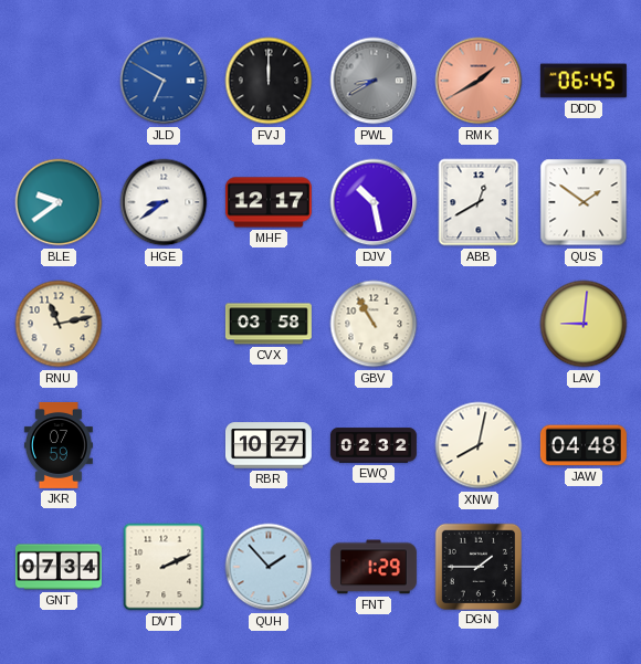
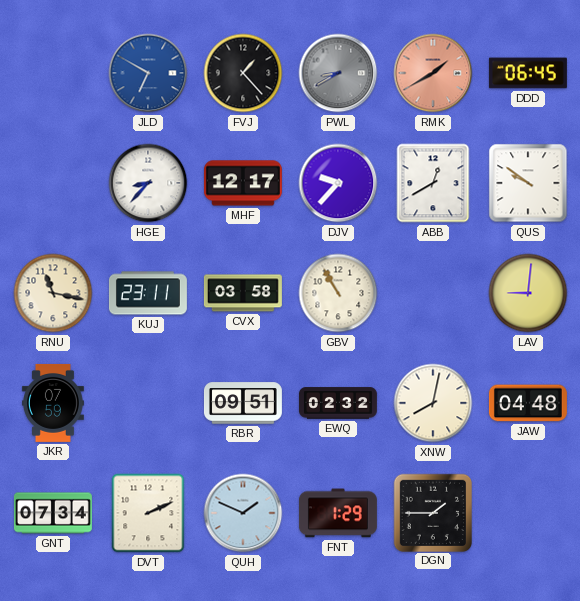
FVJ: 12:00 -> 1:23 (243, 73)
BLE: 9:39 -> none (59, 202)
HGE: 8:39 -> 8:37 (148, 183)
DJV: 10:28 -> 9:37 (338, 183)
QUS: 1:51 -> 9:51 (528, 183)
RNU: 11:13 -> 11:17 (53, 293)
KUJ: none -> 23:11 (148, 293)
RBR: 10:27 -> 09:51 (243, 403)
QUH: 1:53 -> 1:49 (243, 513)
